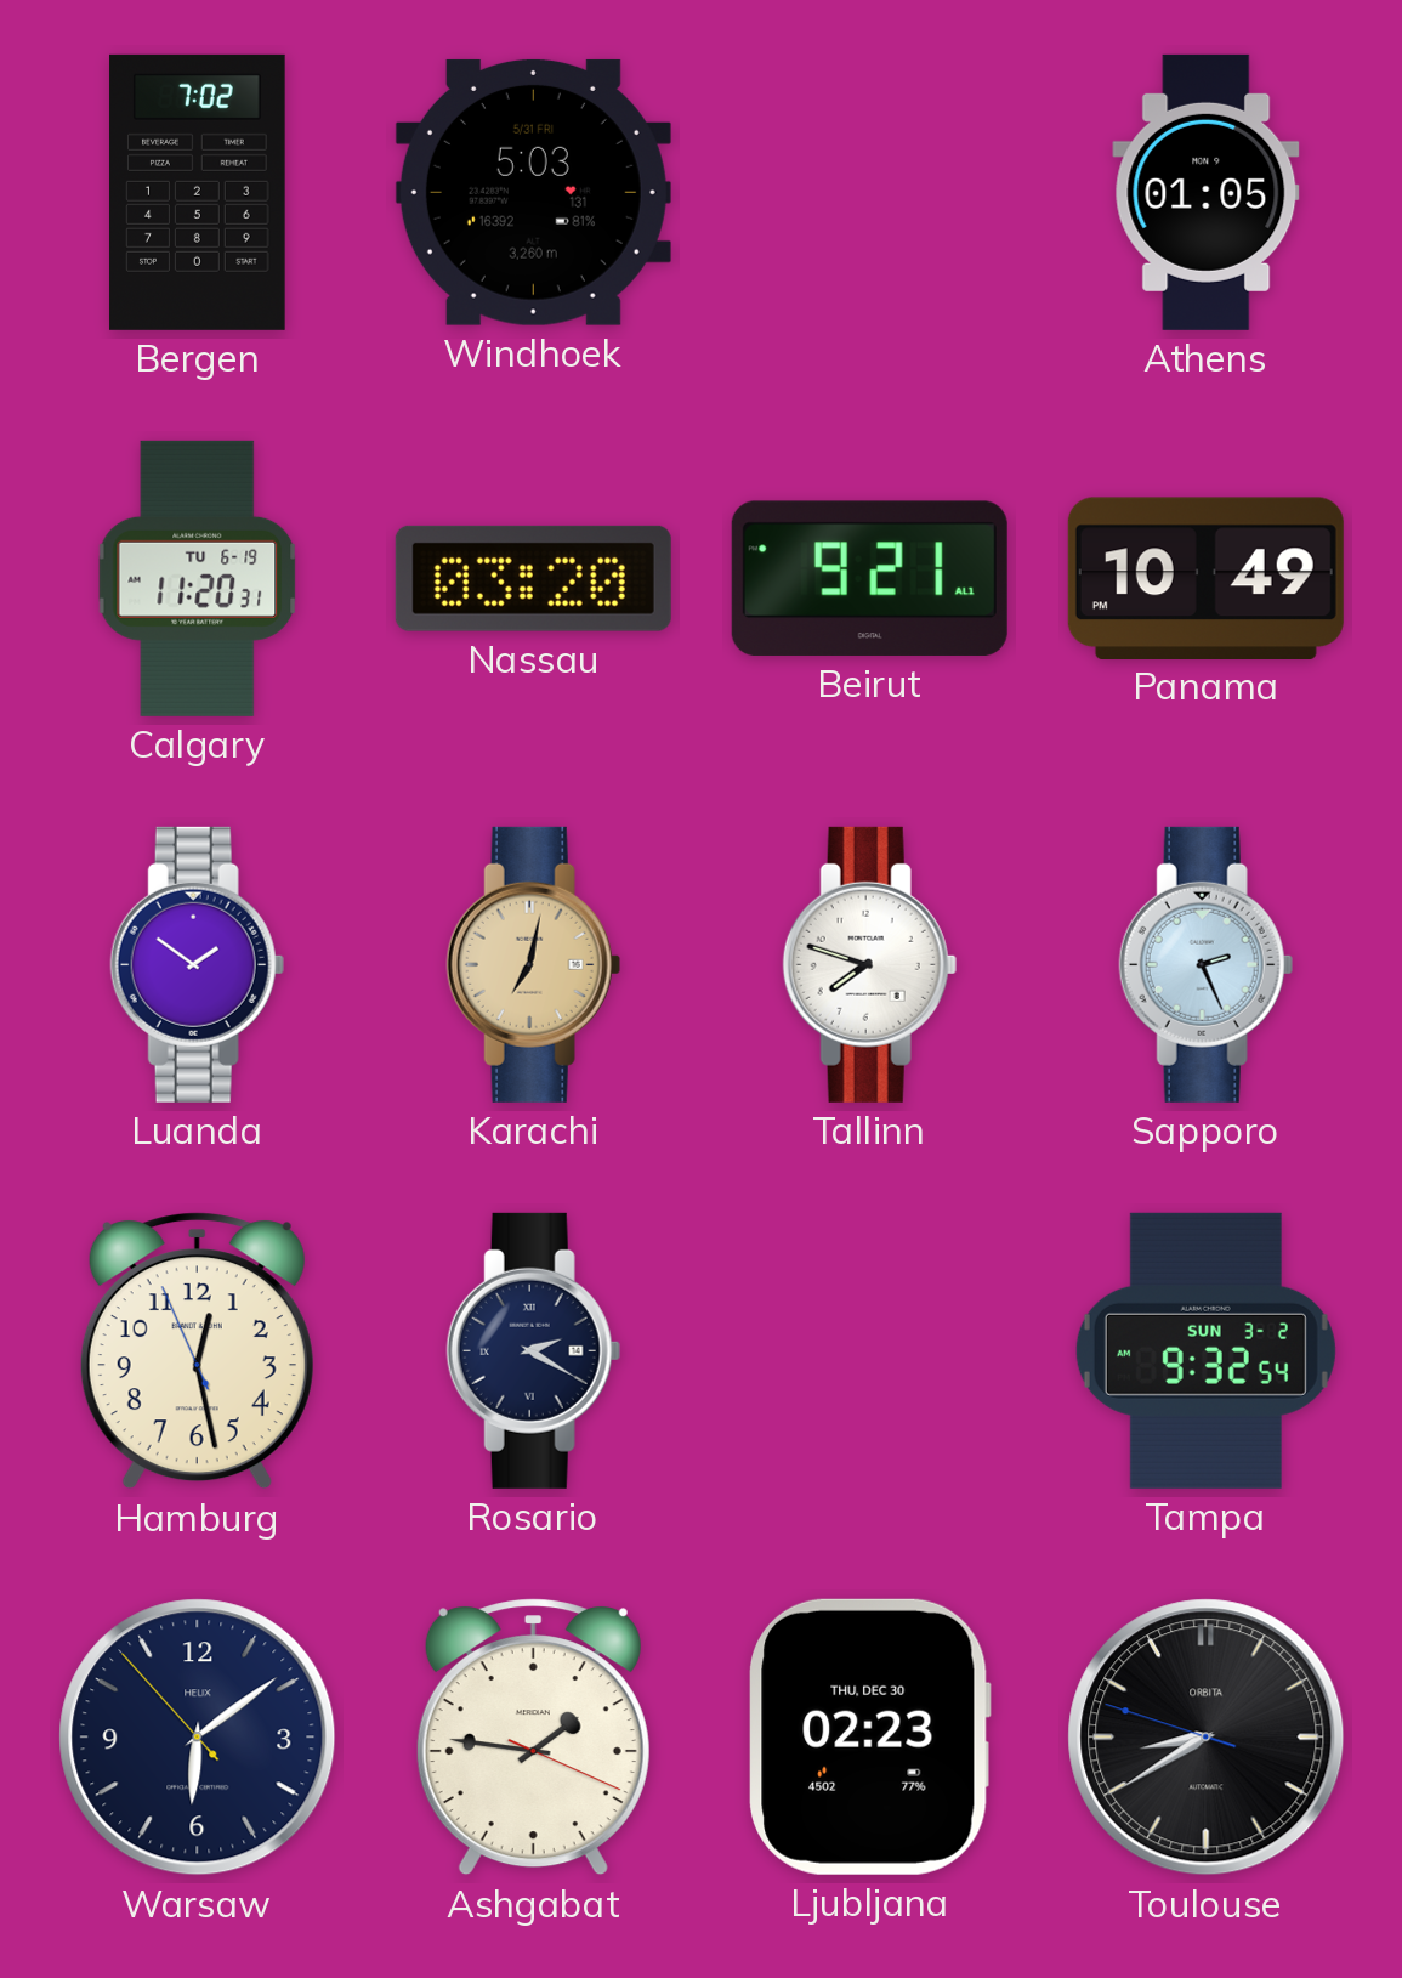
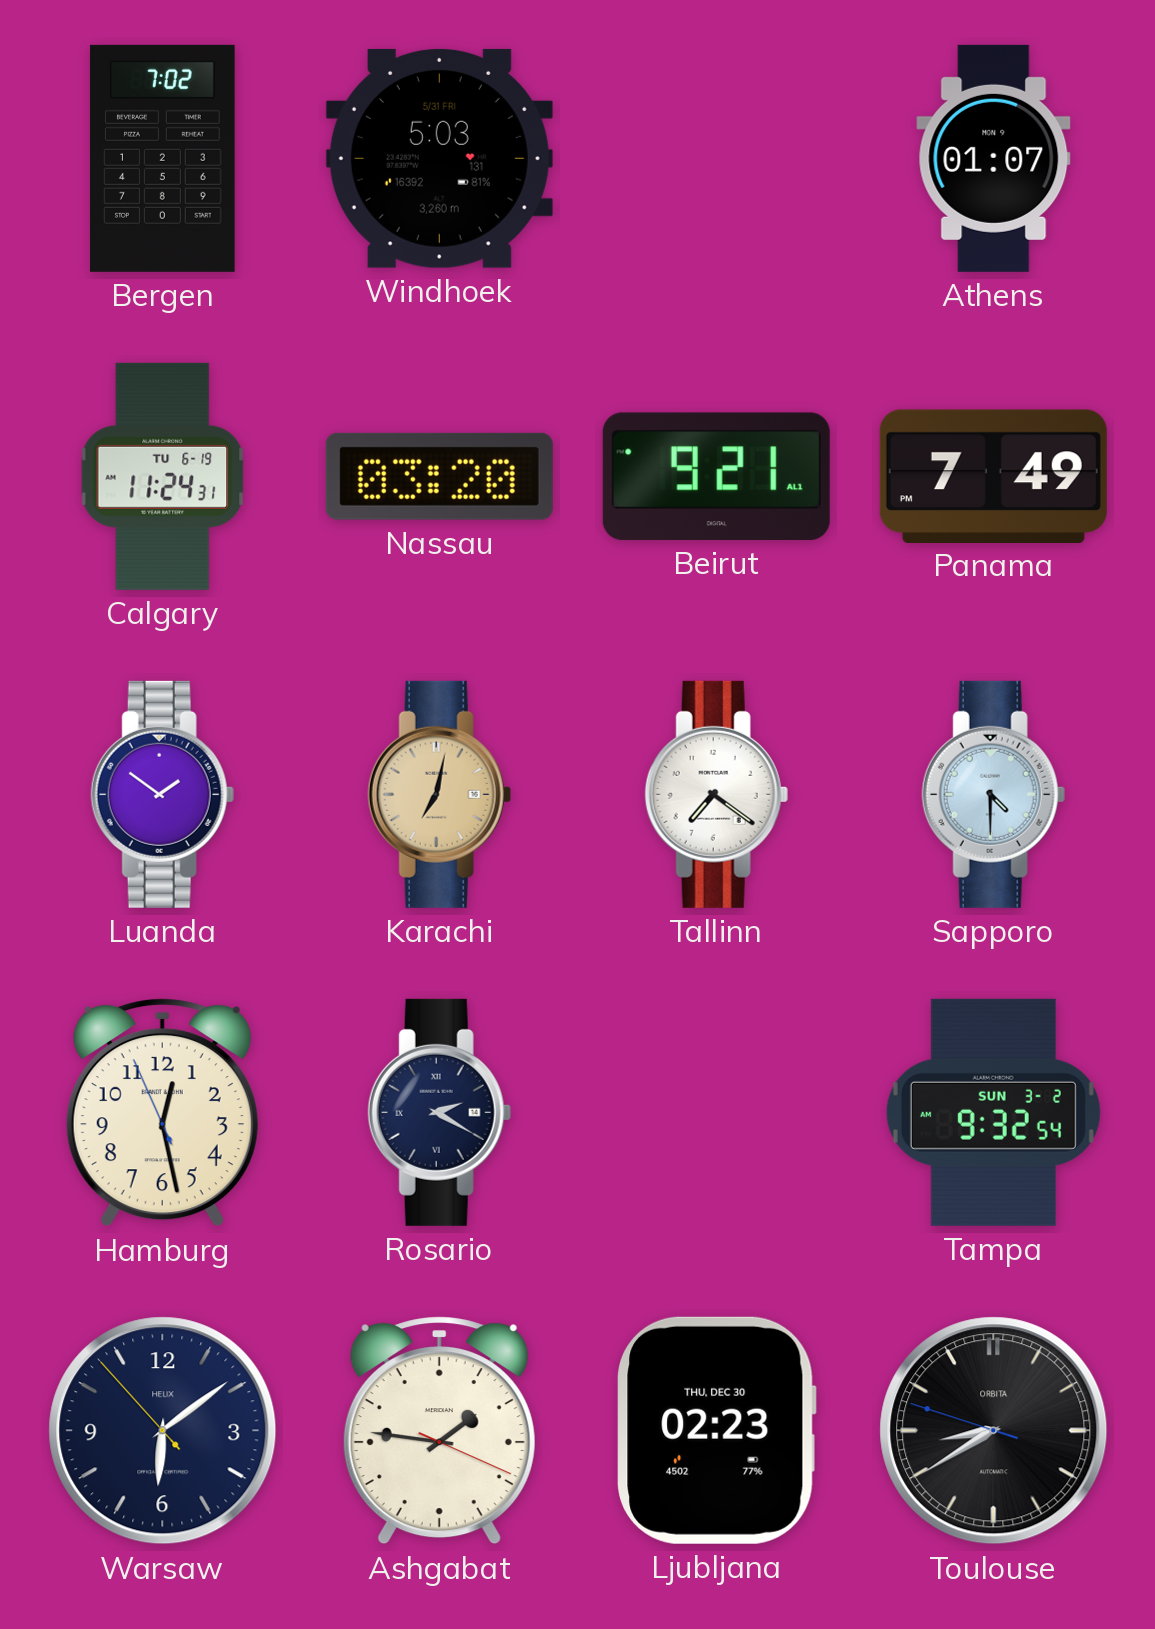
Athens: 01:05 -> 01:07 (994, 158)
Calgary: 11:20 -> 11:24 (163, 476)
Panama: 10:49 -> 7:49 (993, 476)
Tallinn: 7:48 -> 7:21 (716, 794)
Sapporo: 2:26 -> 4:30 (993, 794)
